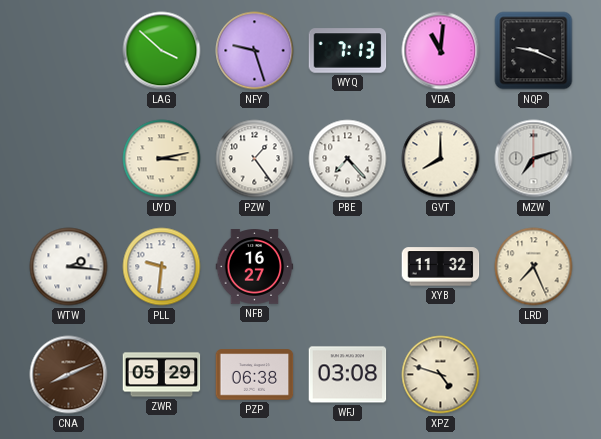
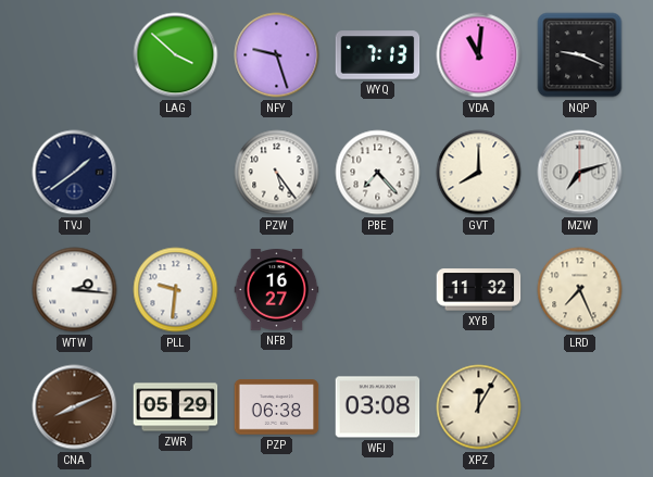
TVJ: none -> 1:39 (75, 173)
UYD: 3:13 -> none (162, 159)
PZW: 1:24 -> 5:24 (277, 173)
XPZ: 4:48 -> 12:05 (479, 407)
